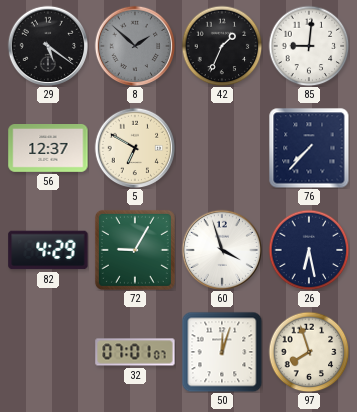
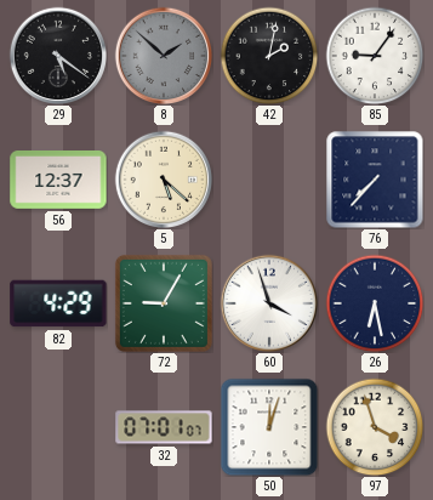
42: 1:34 -> 2:02 (269, 56)
85: 9:01 -> 9:06 (375, 56)
5: 6:50 -> 5:22 (163, 178)
97: 7:57 -> 3:57 (375, 427)
